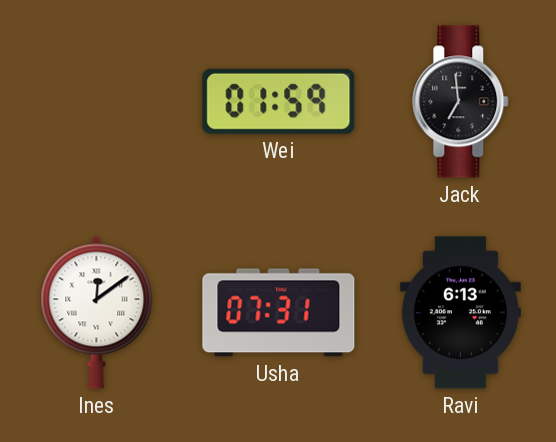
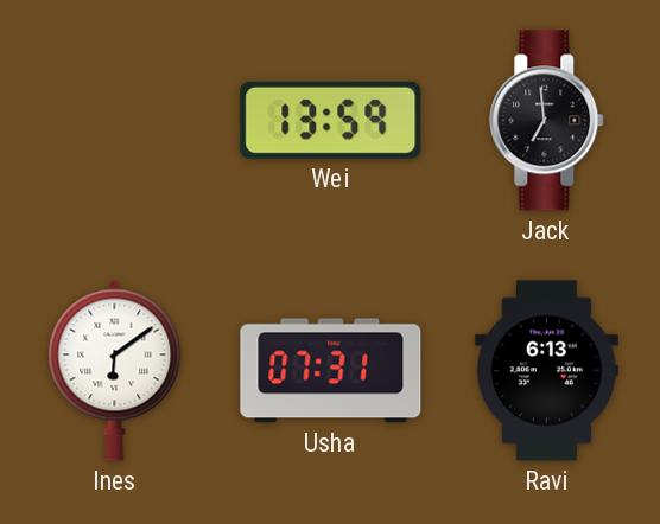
Wei: 01:59 -> 13:59 (331, 120)
Ines: 12:09 -> 6:09 (115, 370)
